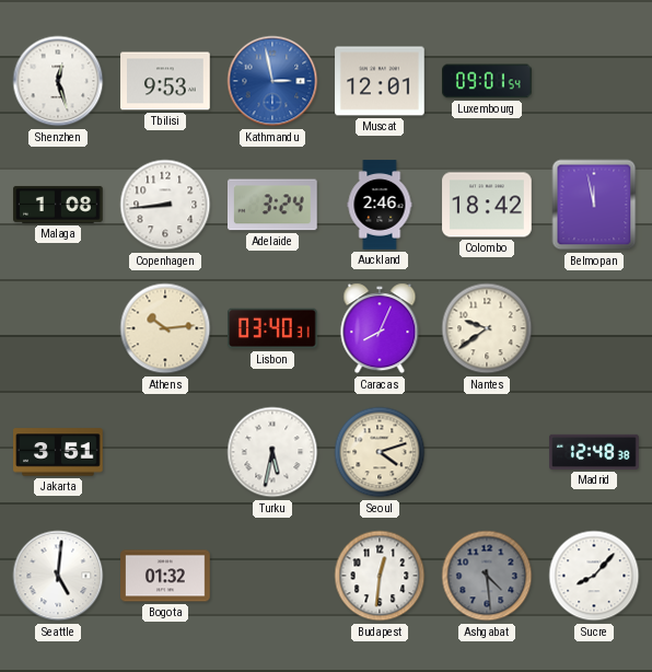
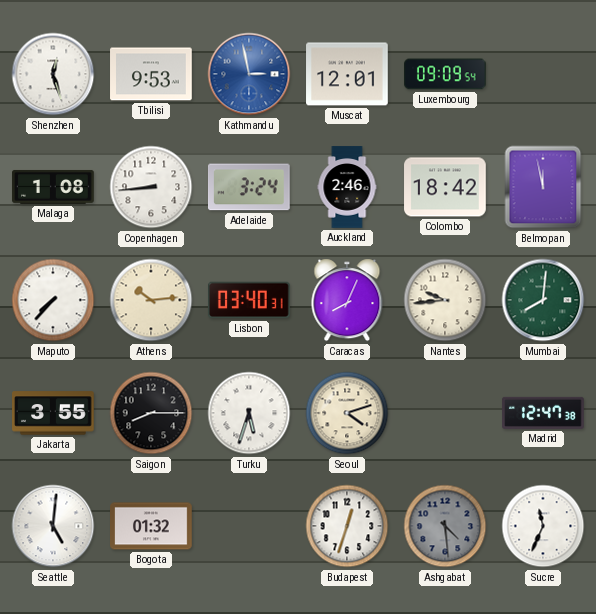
Luxembourg: 09:01 -> 09:09 (446, 74)
Maputo: none -> 7:37 (53, 300)
Nantes: 9:39 -> 9:44 (445, 300)
Mumbai: none -> 8:01 (543, 300)
Jakarta: 3:51 -> 3:55 (53, 413)
Saigon: none -> 8:15 (151, 413)
Turku: 5:32 -> 5:33 (249, 413)
Madrid: 12:48 -> 12:47 (543, 413)
Budapest: 12:31 -> 12:33 (347, 526)
Sucre: 8:07 -> 11:34 (543, 526)
